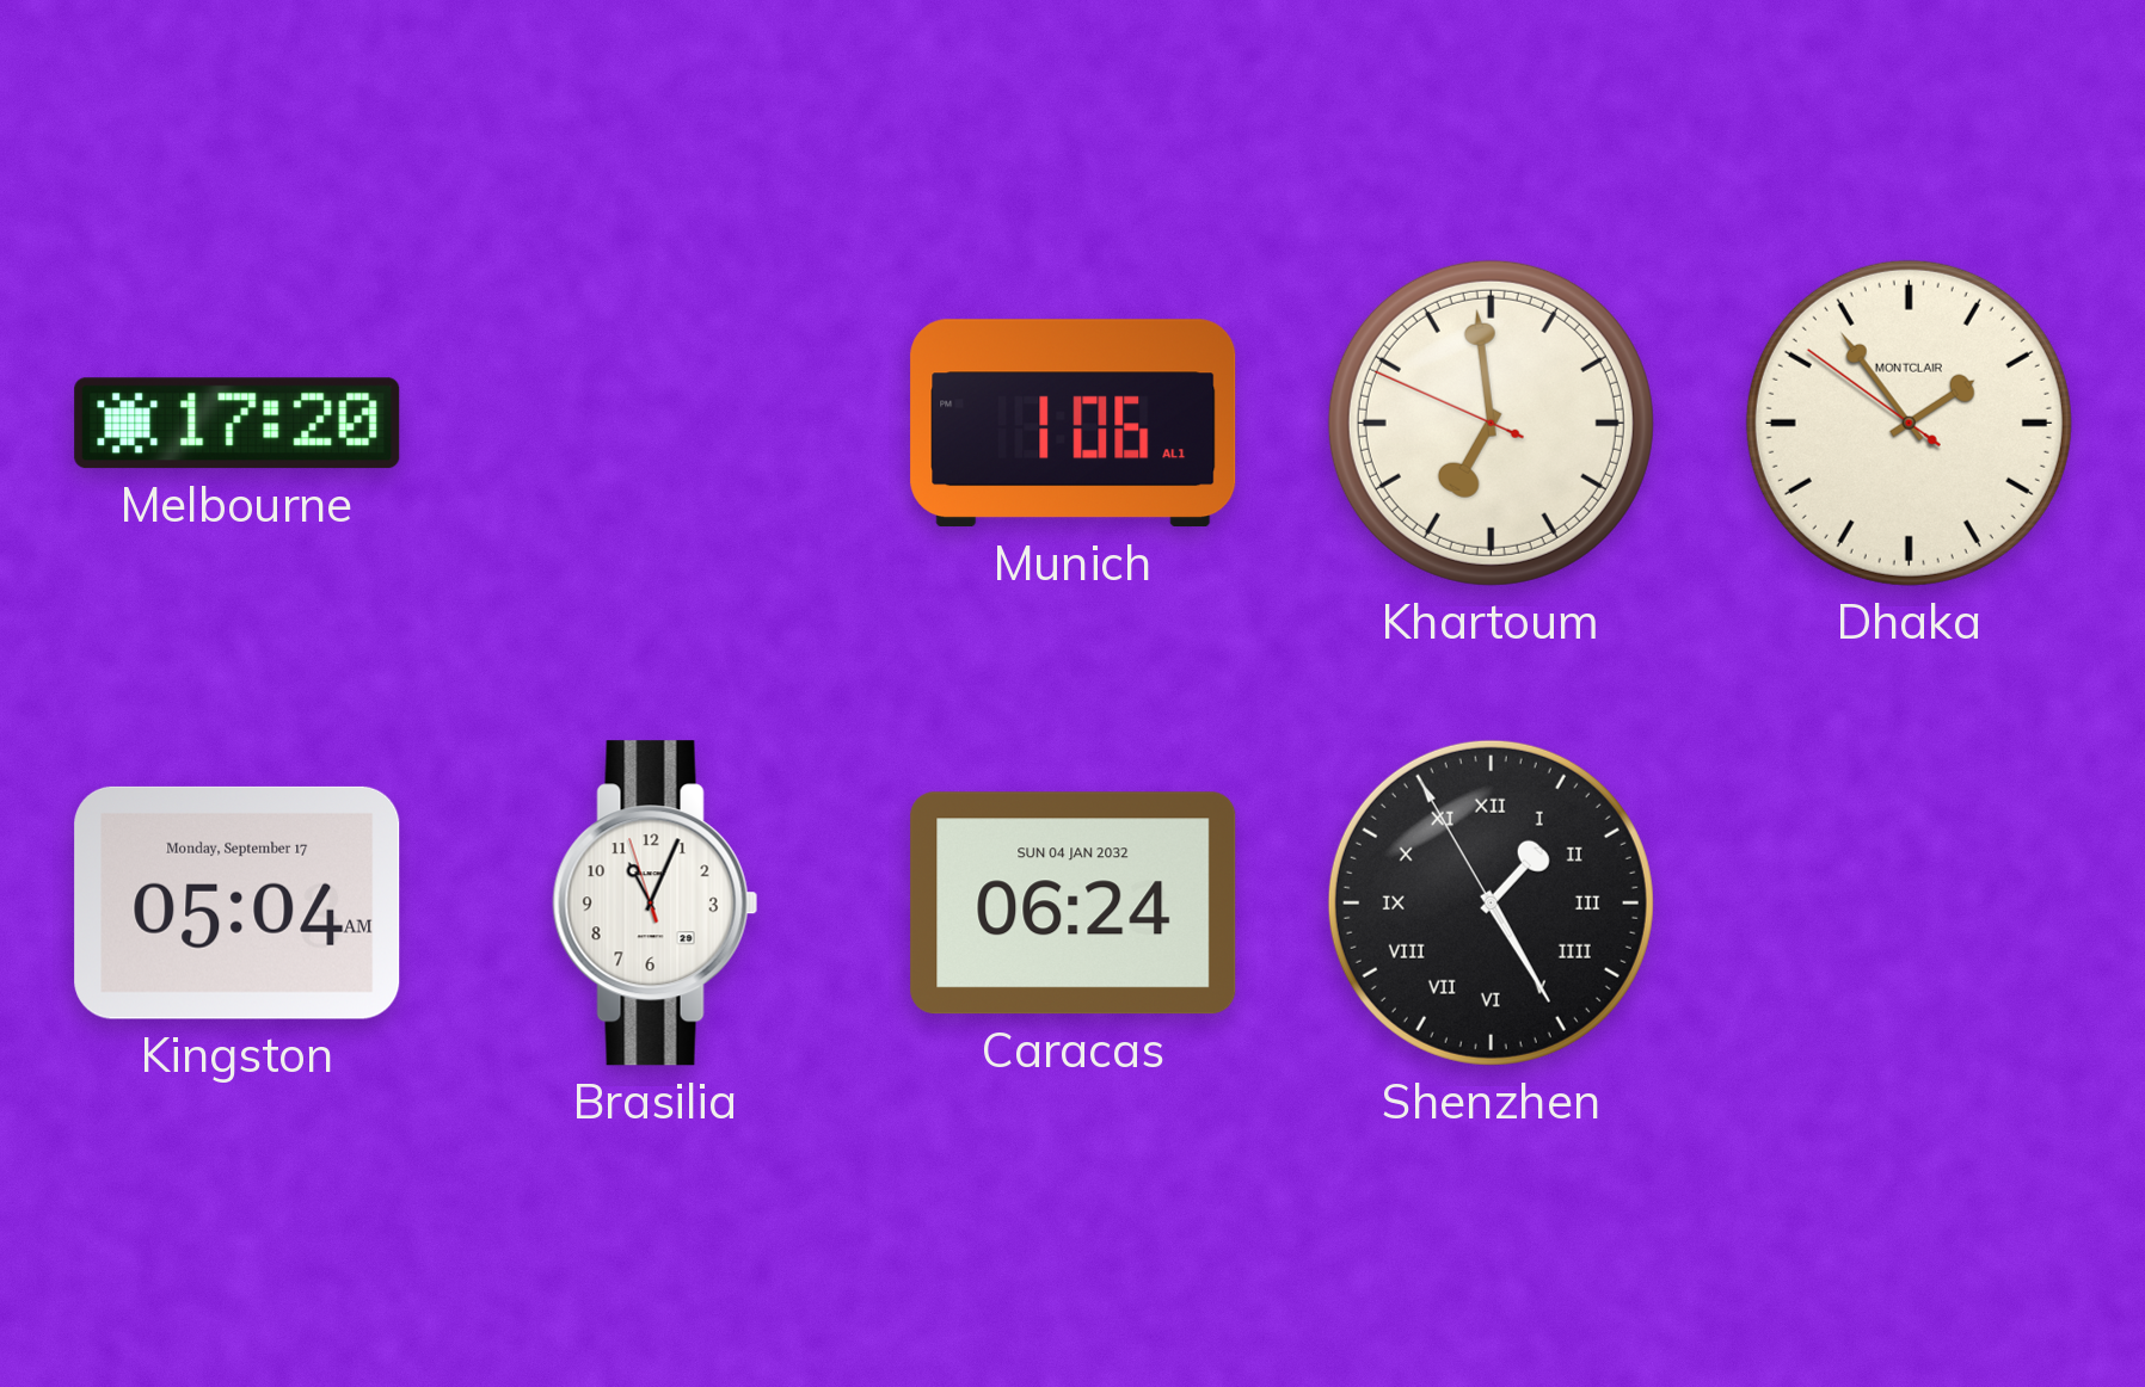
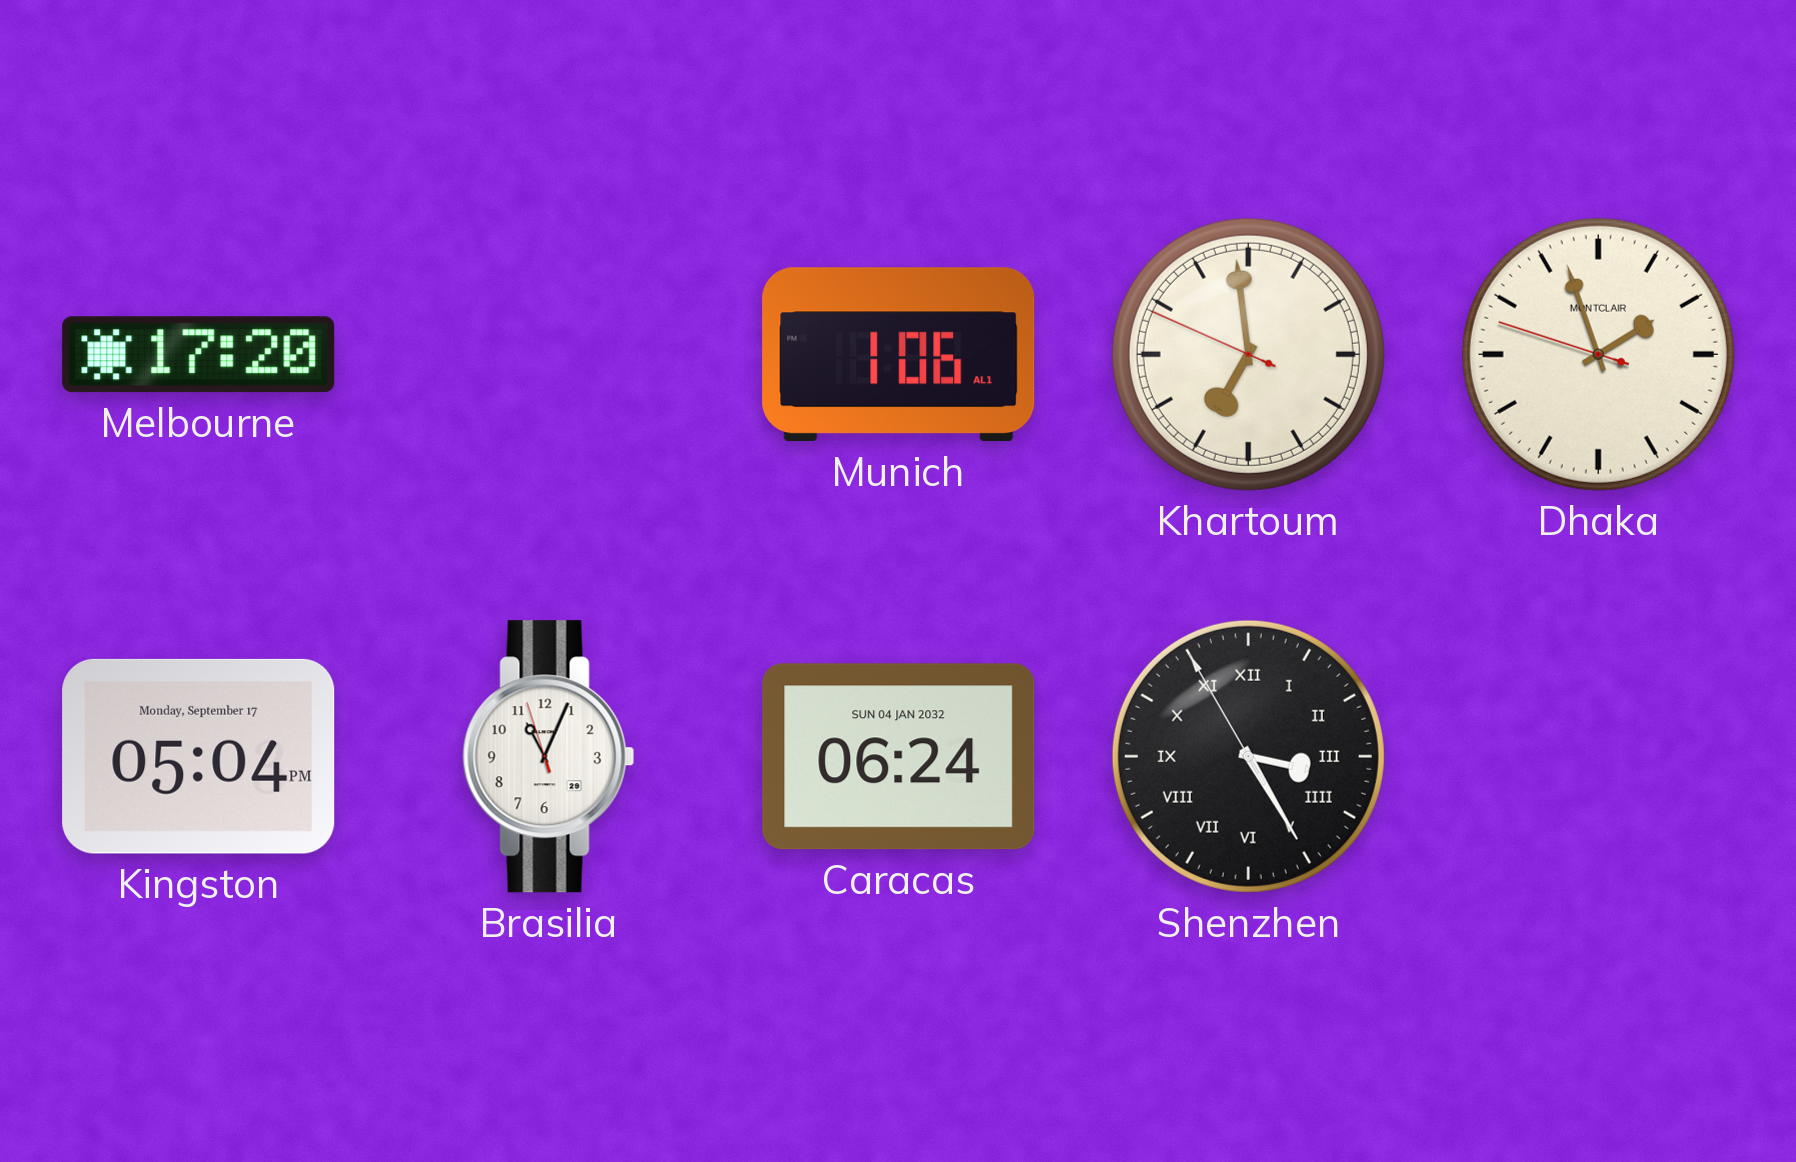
Dhaka: 1:53 -> 1:56 (1598, 354)
Kingston: 05:04 AM -> 05:04 PM (199, 756)
Shenzhen: 1:24 -> 3:24 (1248, 756)
